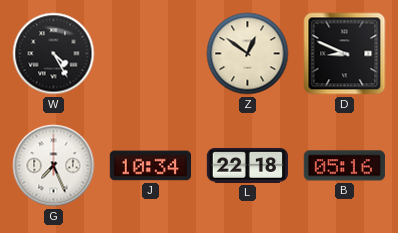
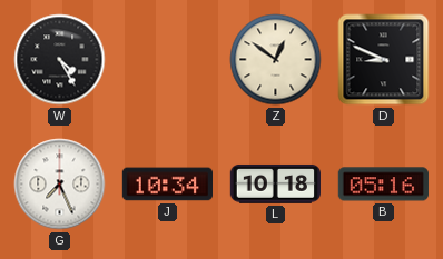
L: 22:18 -> 10:18 (275, 185)
